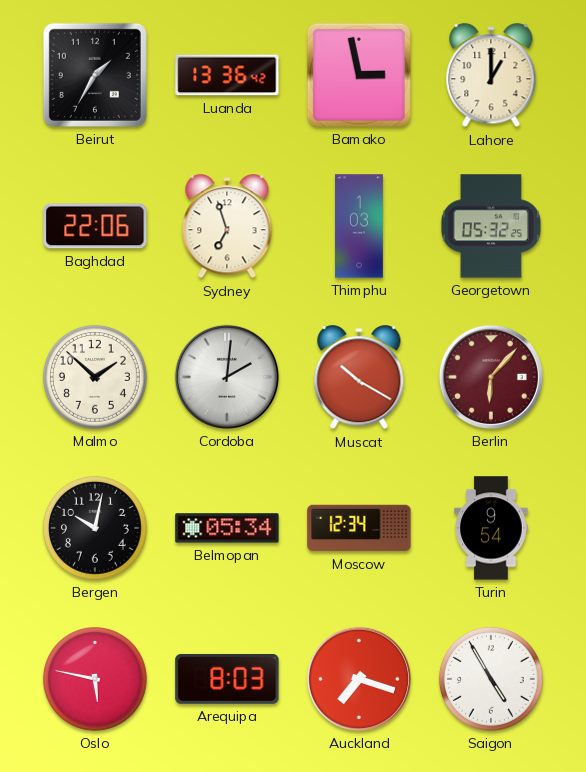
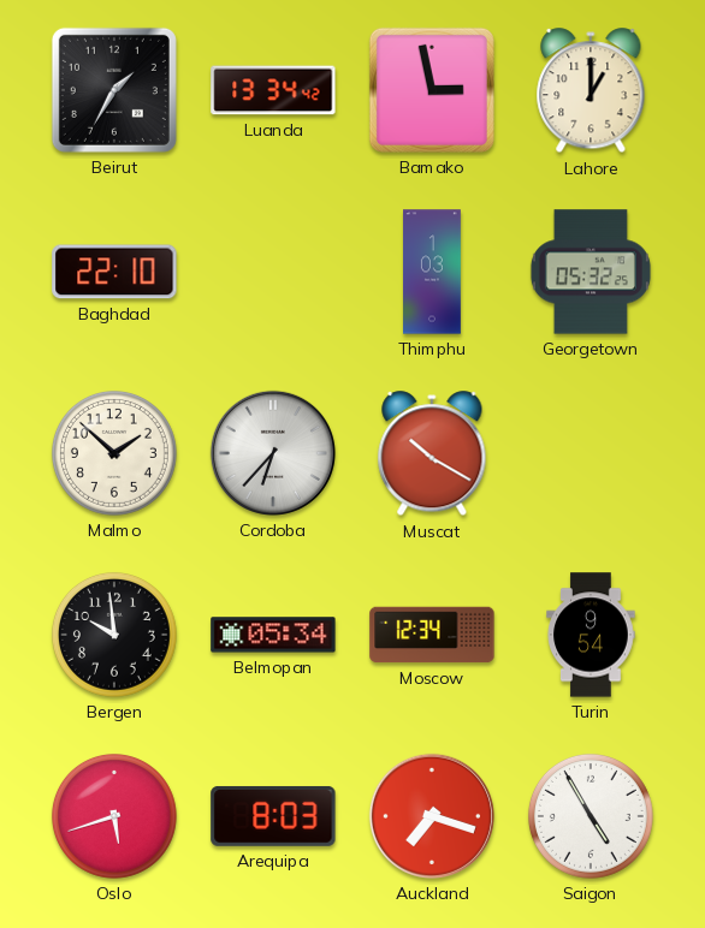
Luanda: 13:36 -> 13:34 (273, 90)
Baghdad: 22:06 -> 22:10 (114, 272)
Sydney: 6:57 -> none (227, 227)
Cordoba: 2:01 -> 6:37 (273, 453)
Berlin: 6:07 -> none (491, 377)
Bergen: 10:02 -> 9:59 (114, 635)
Oslo: 5:47 -> 5:42 (114, 816)
